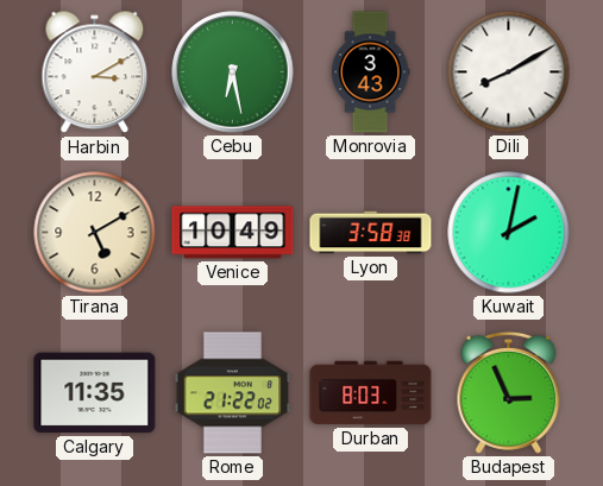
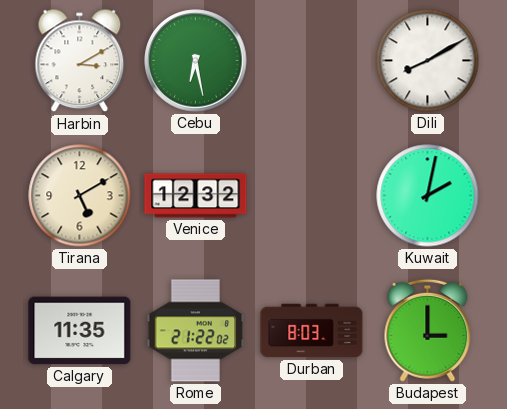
Monrovia: 3:43 -> none (370, 72)
Venice: 10:49 -> 12:32 (196, 196)
Lyon: 3:58 -> none (371, 233)
Budapest: 2:56 -> 3:00 (428, 330)
